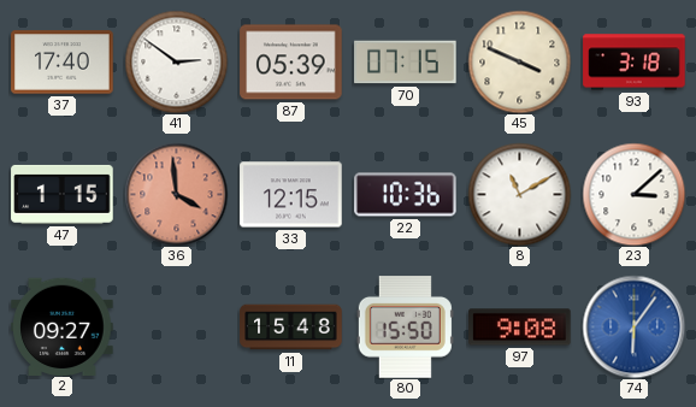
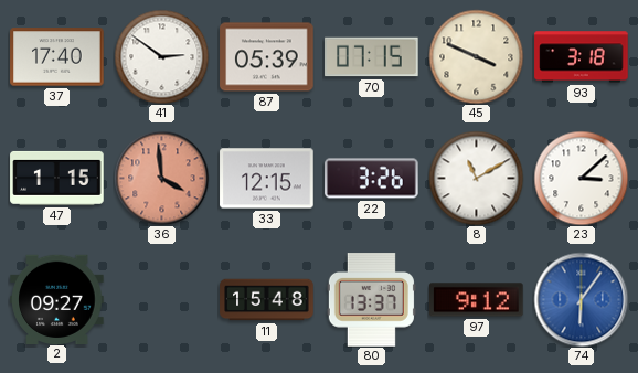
22: 10:36 -> 3:26 (372, 179)
80: 15:50 -> 13:37 (371, 300)
97: 9:08 -> 9:12 (477, 300)
